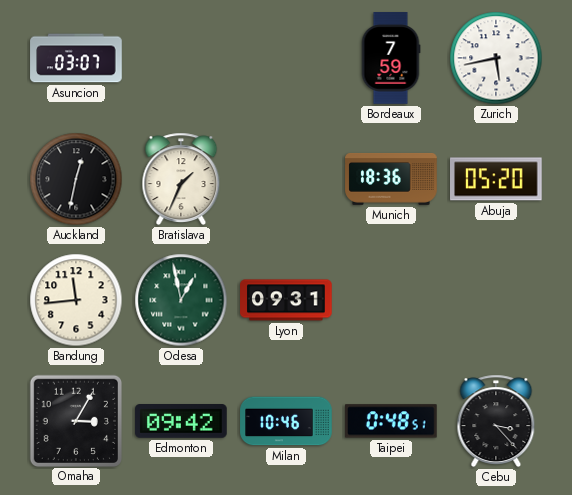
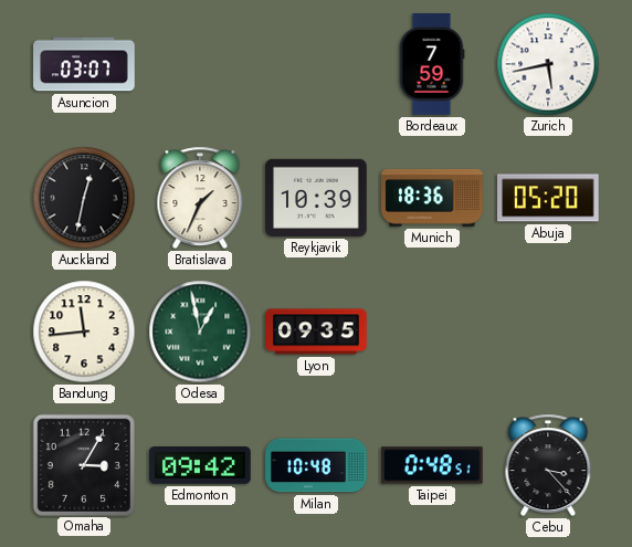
Reykjavik: none -> 10:39 (316, 198)
Lyon: 09:31 -> 09:35 (316, 332)
Milan: 10:46 -> 10:48 (316, 465)
